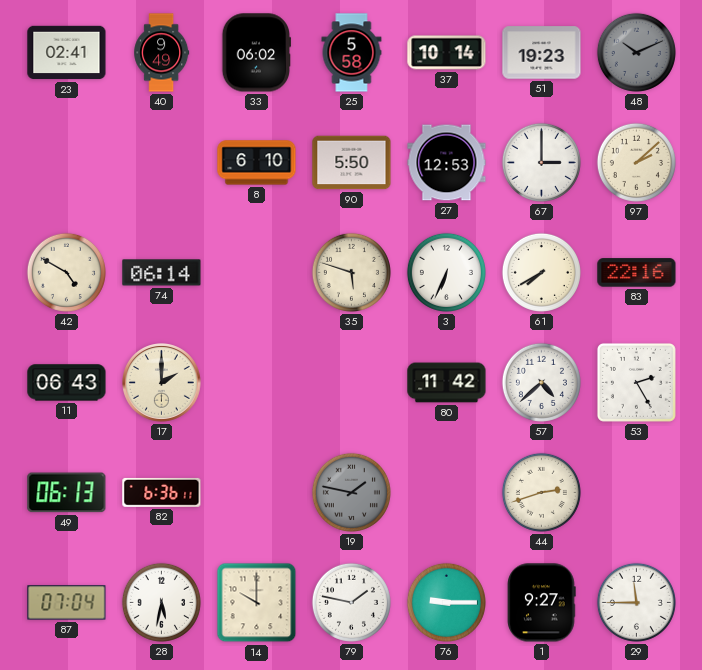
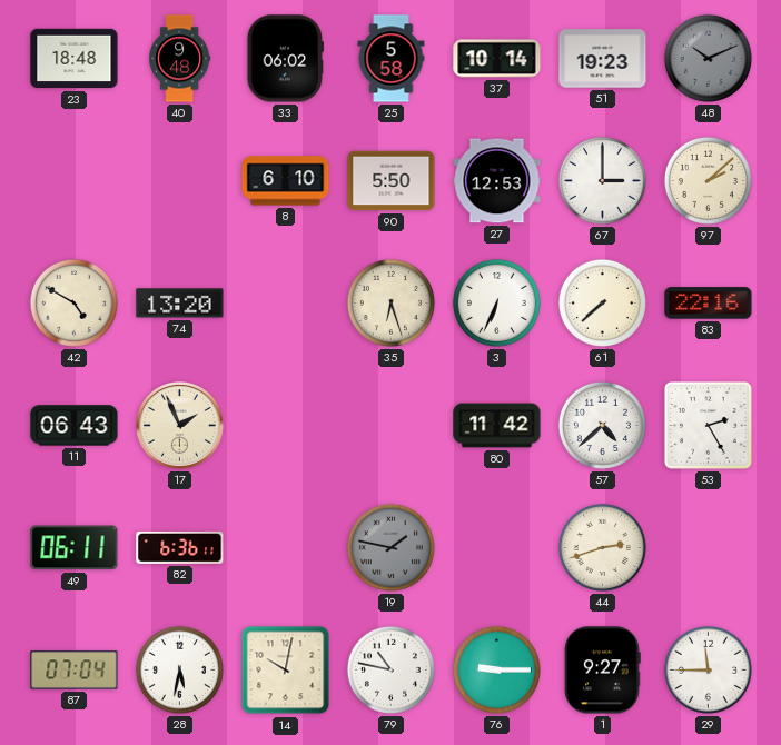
23: 02:41 -> 18:48 (75, 59)
40: 9:49 -> 9:48 (180, 59)
74: 06:14 -> 13:20 (180, 304)
35: 5:48 -> 6:27 (390, 302)
61: 7:40 -> 7:38 (602, 302)
17: 2:00 -> 1:56 (180, 426)
49: 06:13 -> 06:11 (75, 548)
14: 10:00 -> 10:02 (286, 670)
79: 1:47 -> 10:47 (390, 669)
